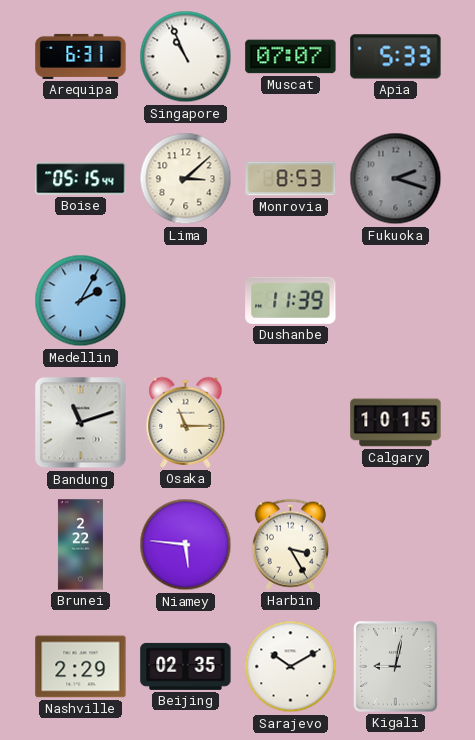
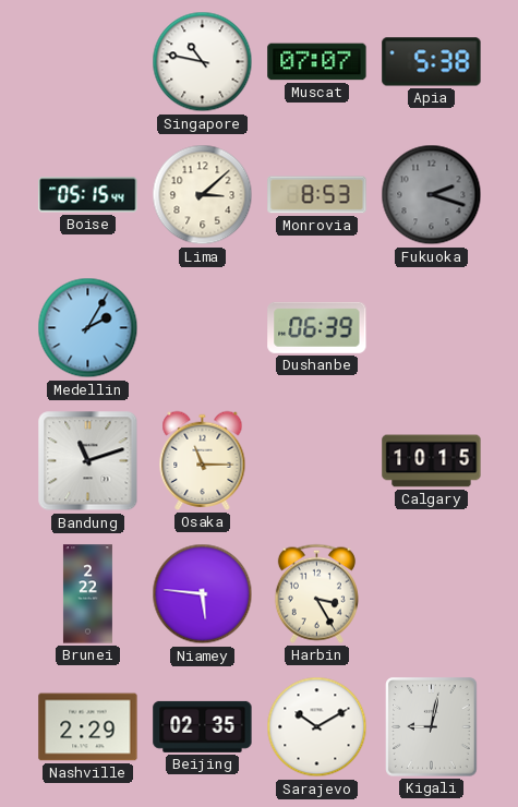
Arequipa: 6:31 -> none (81, 56)
Singapore: 10:56 -> 10:47 (203, 62)
Apia: 5:33 -> 5:38 (432, 62)
Dushanbe: 11:39 -> 06:39 (317, 327)
